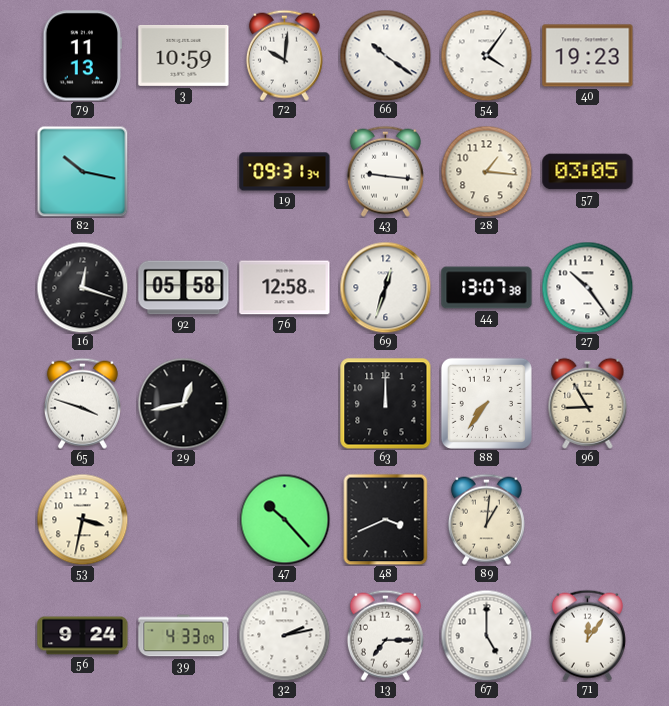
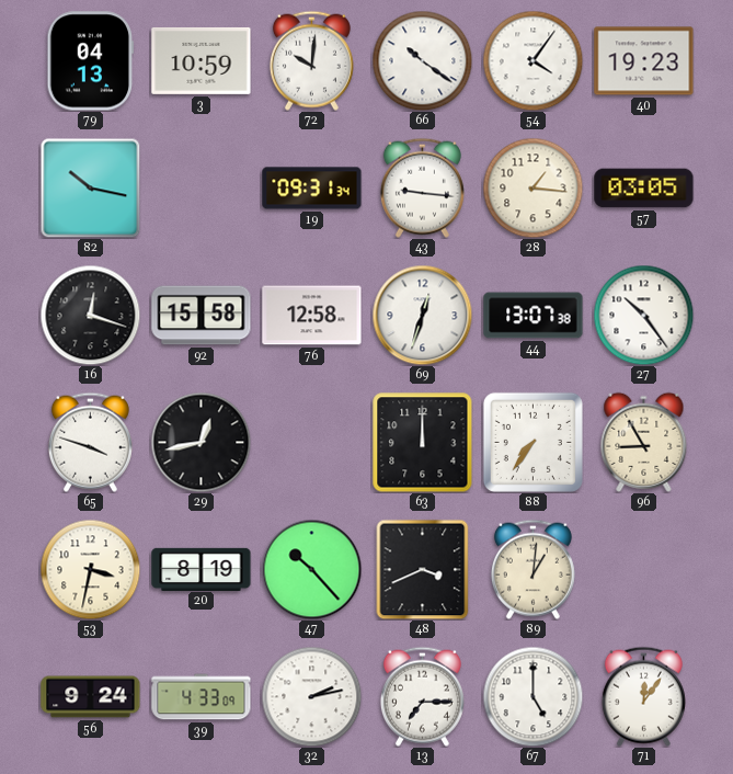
79: 11:13 -> 04:13 (91, 61)
92: 05:58 -> 15:58 (202, 316)
20: none -> 8:19 (202, 569)
